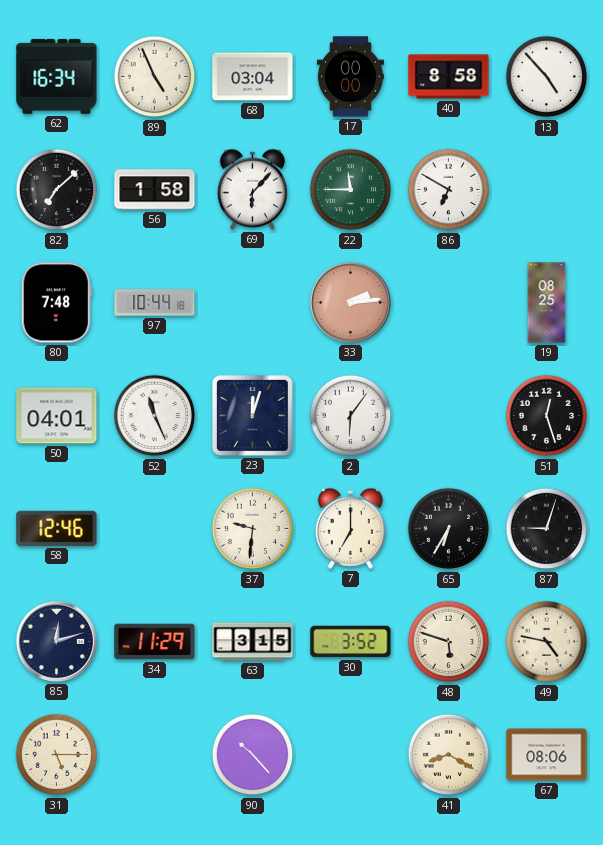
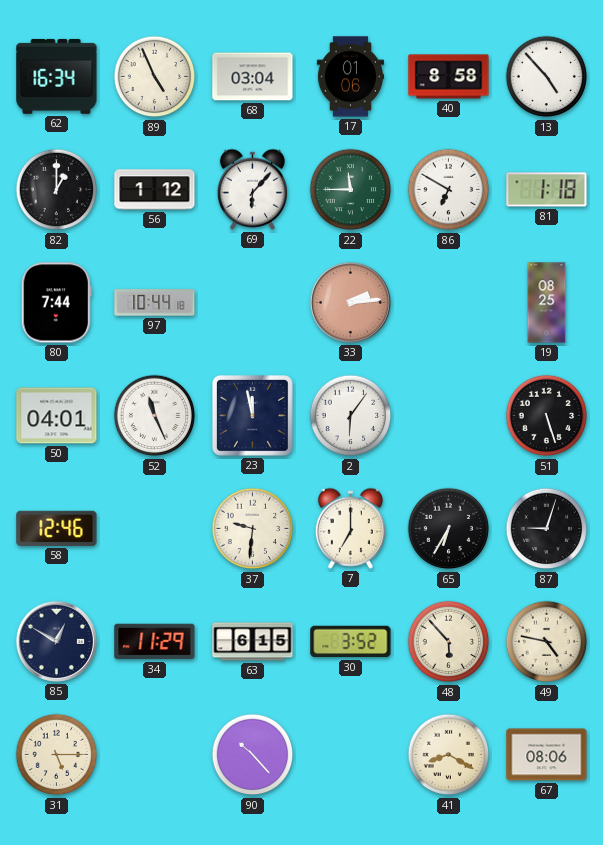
17: 00:00 -> 01:06 (350, 77)
82: 7:08 -> 1:00 (57, 190)
56: 1:58 -> 1:12 (155, 190)
81: none -> 1:18 (547, 190)
80: 7:48 -> 7:44 (56, 303)
23: 12:03 -> 11:58 (253, 416)
51: 12:27 -> 5:27 (547, 416)
85: 12:12 -> 12:50 (56, 641)
63: 3:15 -> 6:15 (253, 642)
48: 5:48 -> 5:53 (449, 642)
